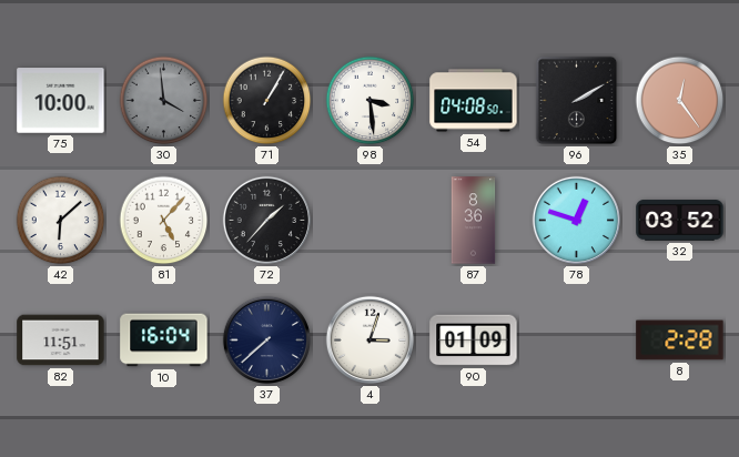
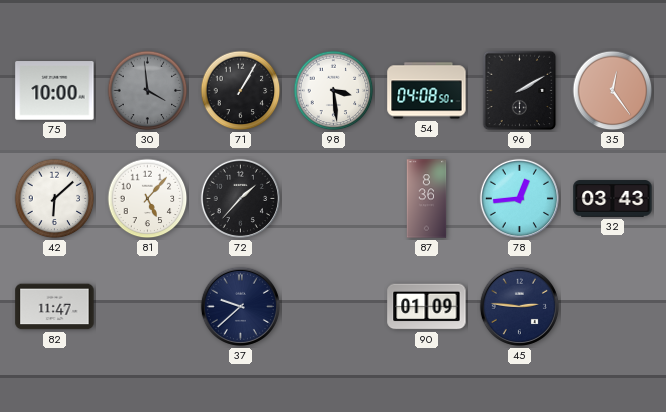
78: 12:48 -> 12:44 (519, 198)
32: 03:52 -> 03:43 (613, 199)
82: 11:51 -> 11:47 (55, 307)
10: 16:04 -> none (164, 341)
37: 7:38 -> 9:38 (240, 306)
4: 3:03 -> none (369, 339)
45: none -> 2:46 (519, 306)
8: 2:28 -> none (680, 341)
